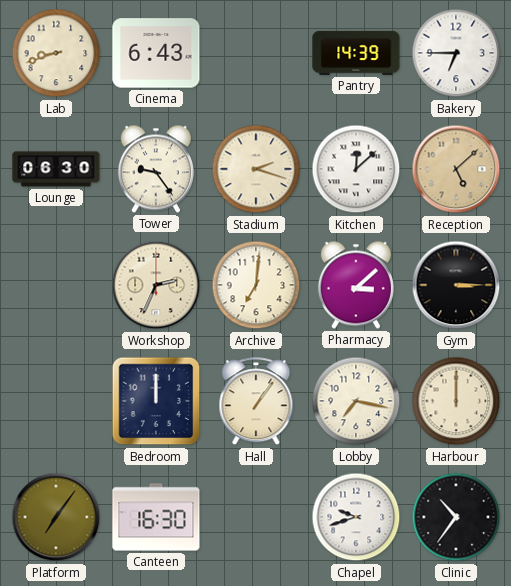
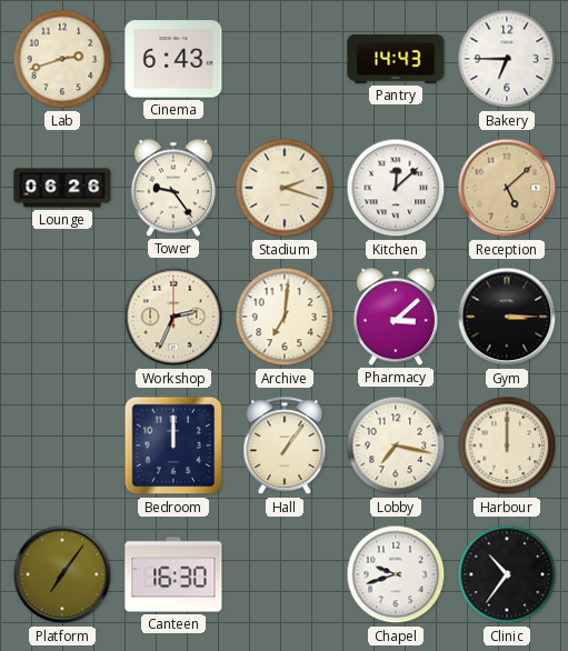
Lab: 8:42 -> 2:42 (62, 59)
Pantry: 14:39 -> 14:43 (396, 59)
Lounge: 06:30 -> 06:26 (62, 188)
